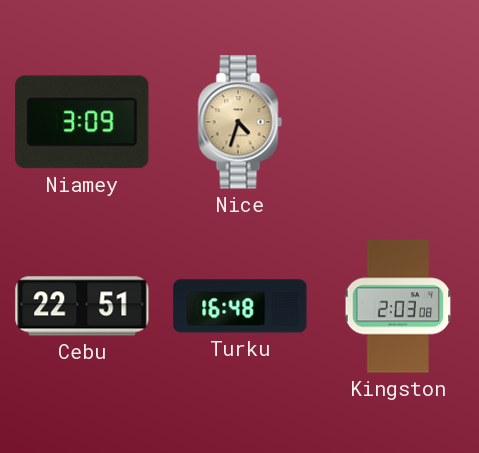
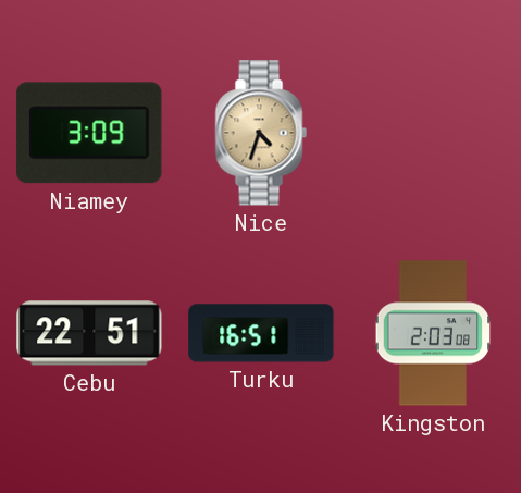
Turku: 16:48 -> 16:51 (261, 333)
